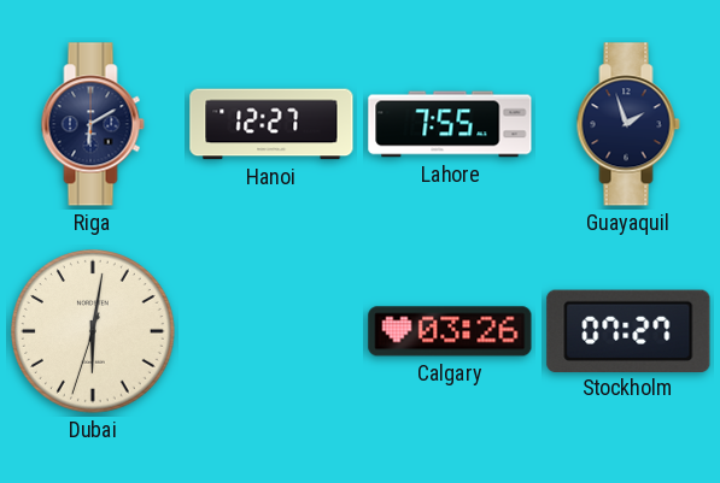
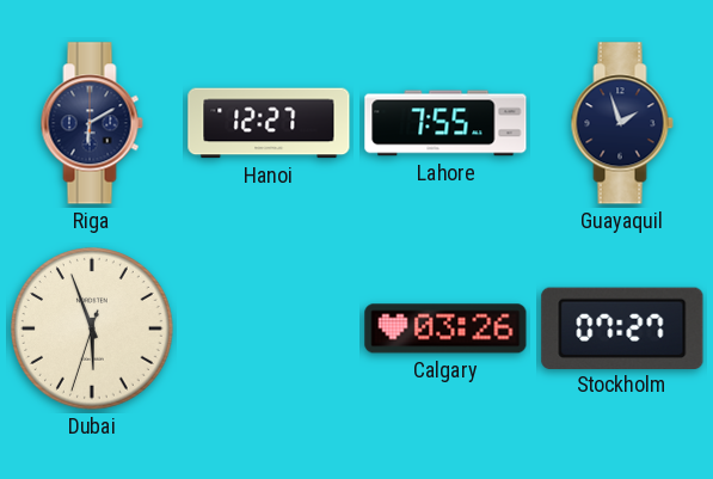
Dubai: 6:01 -> 5:56 (92, 328)
